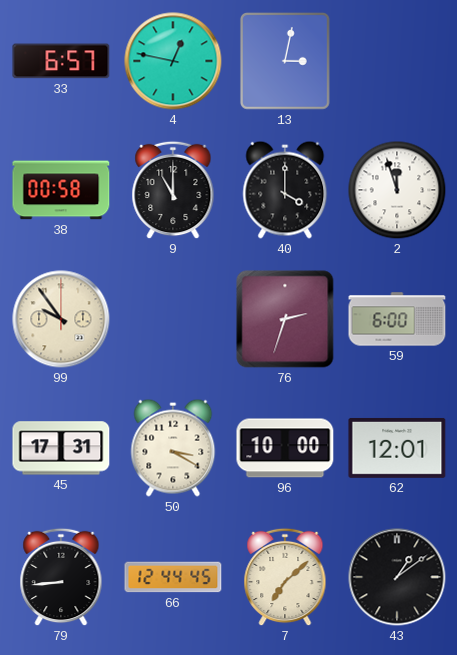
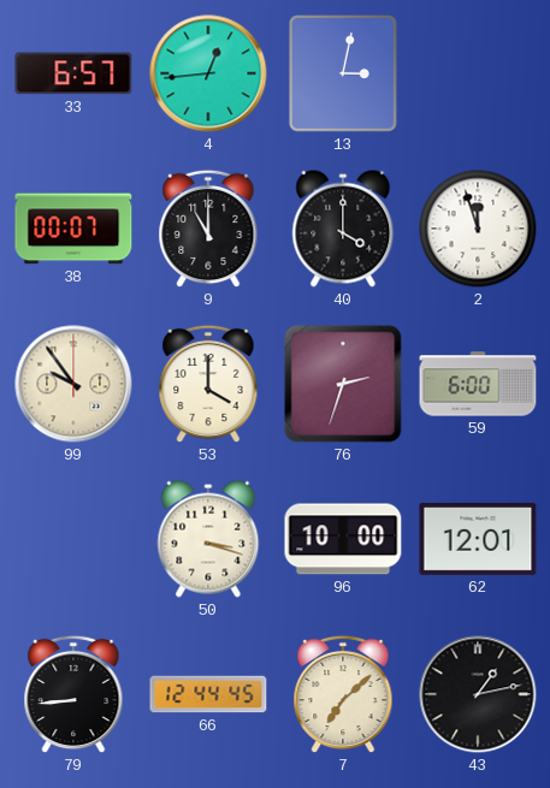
4: 12:47 -> 12:44 (208, 73)
38: 00:58 -> 00:07 (73, 229)
53: none -> 4:00 (208, 384)
45: 17:31 -> none (61, 448)
50: 3:20 -> 3:18 (208, 539)
43: 1:09 -> 1:13 (478, 694)
